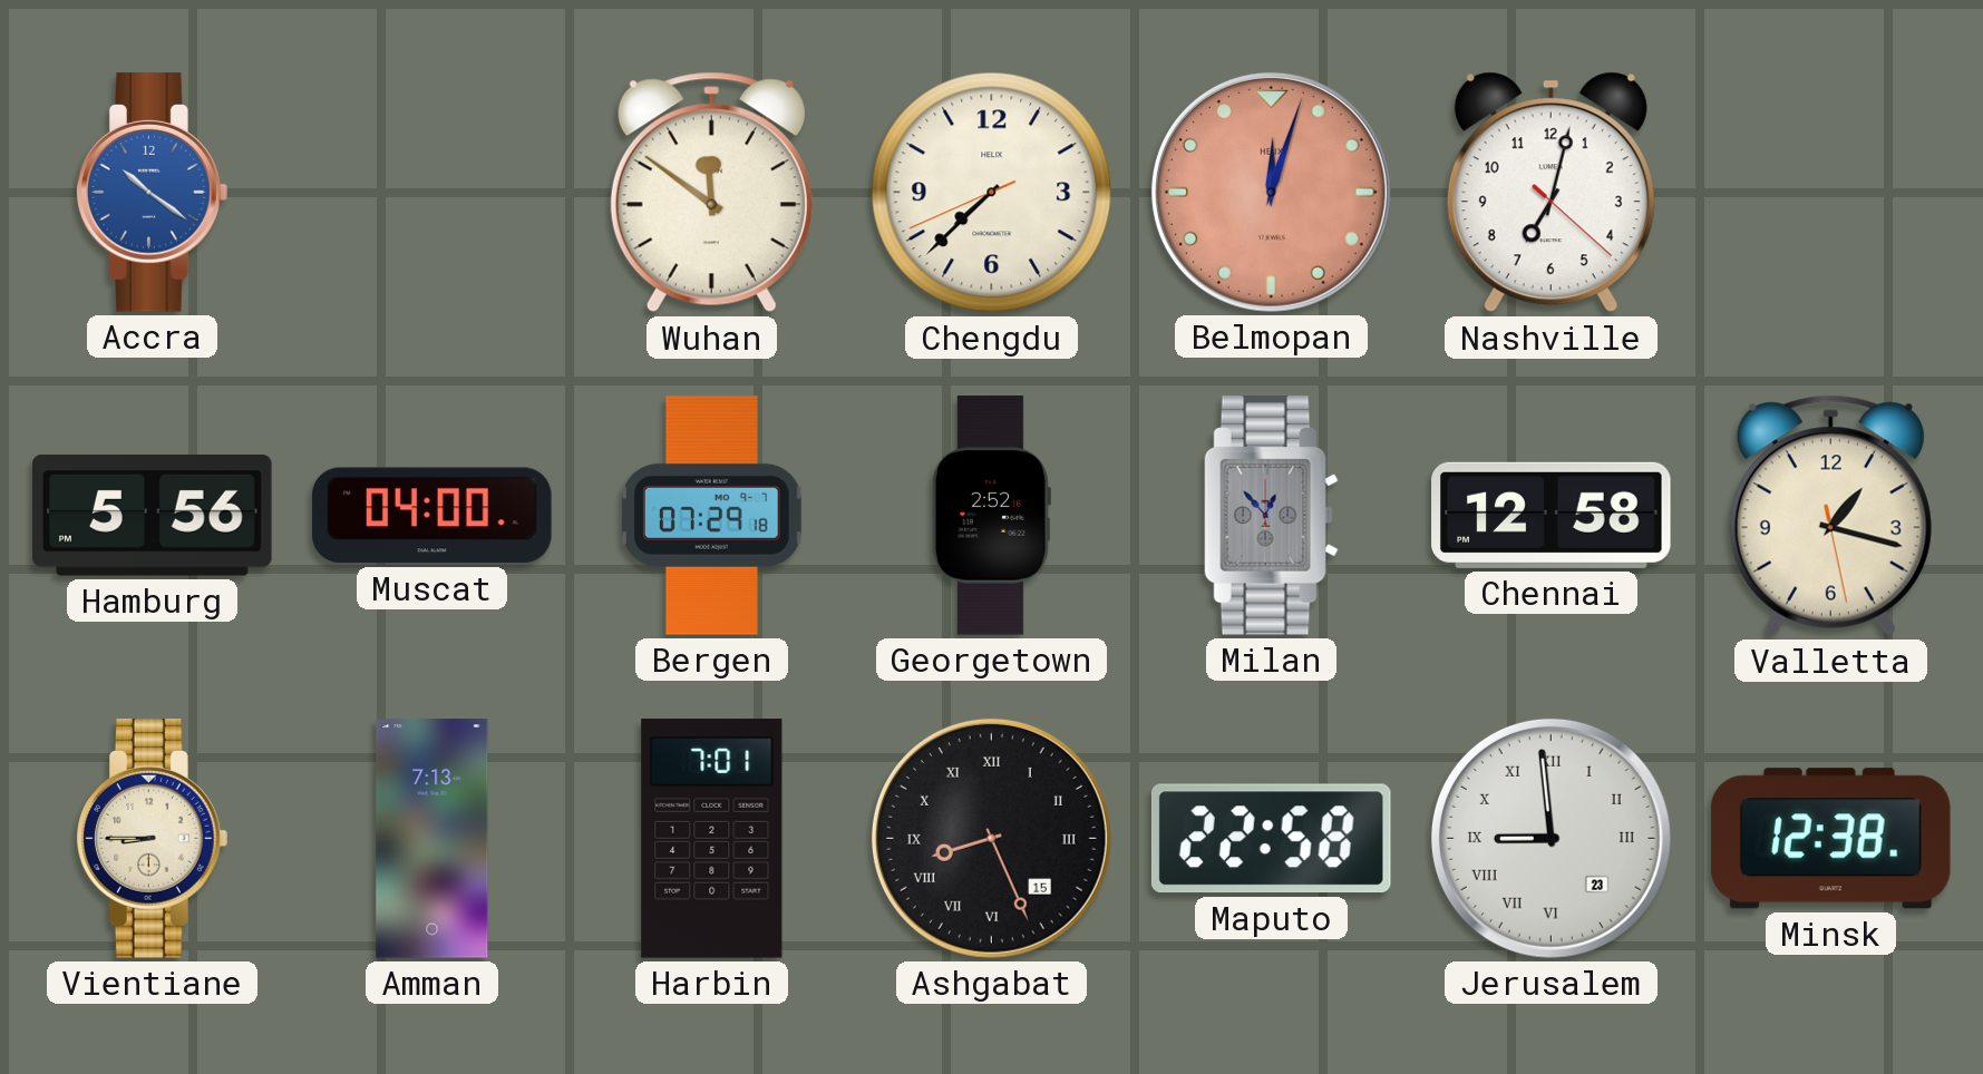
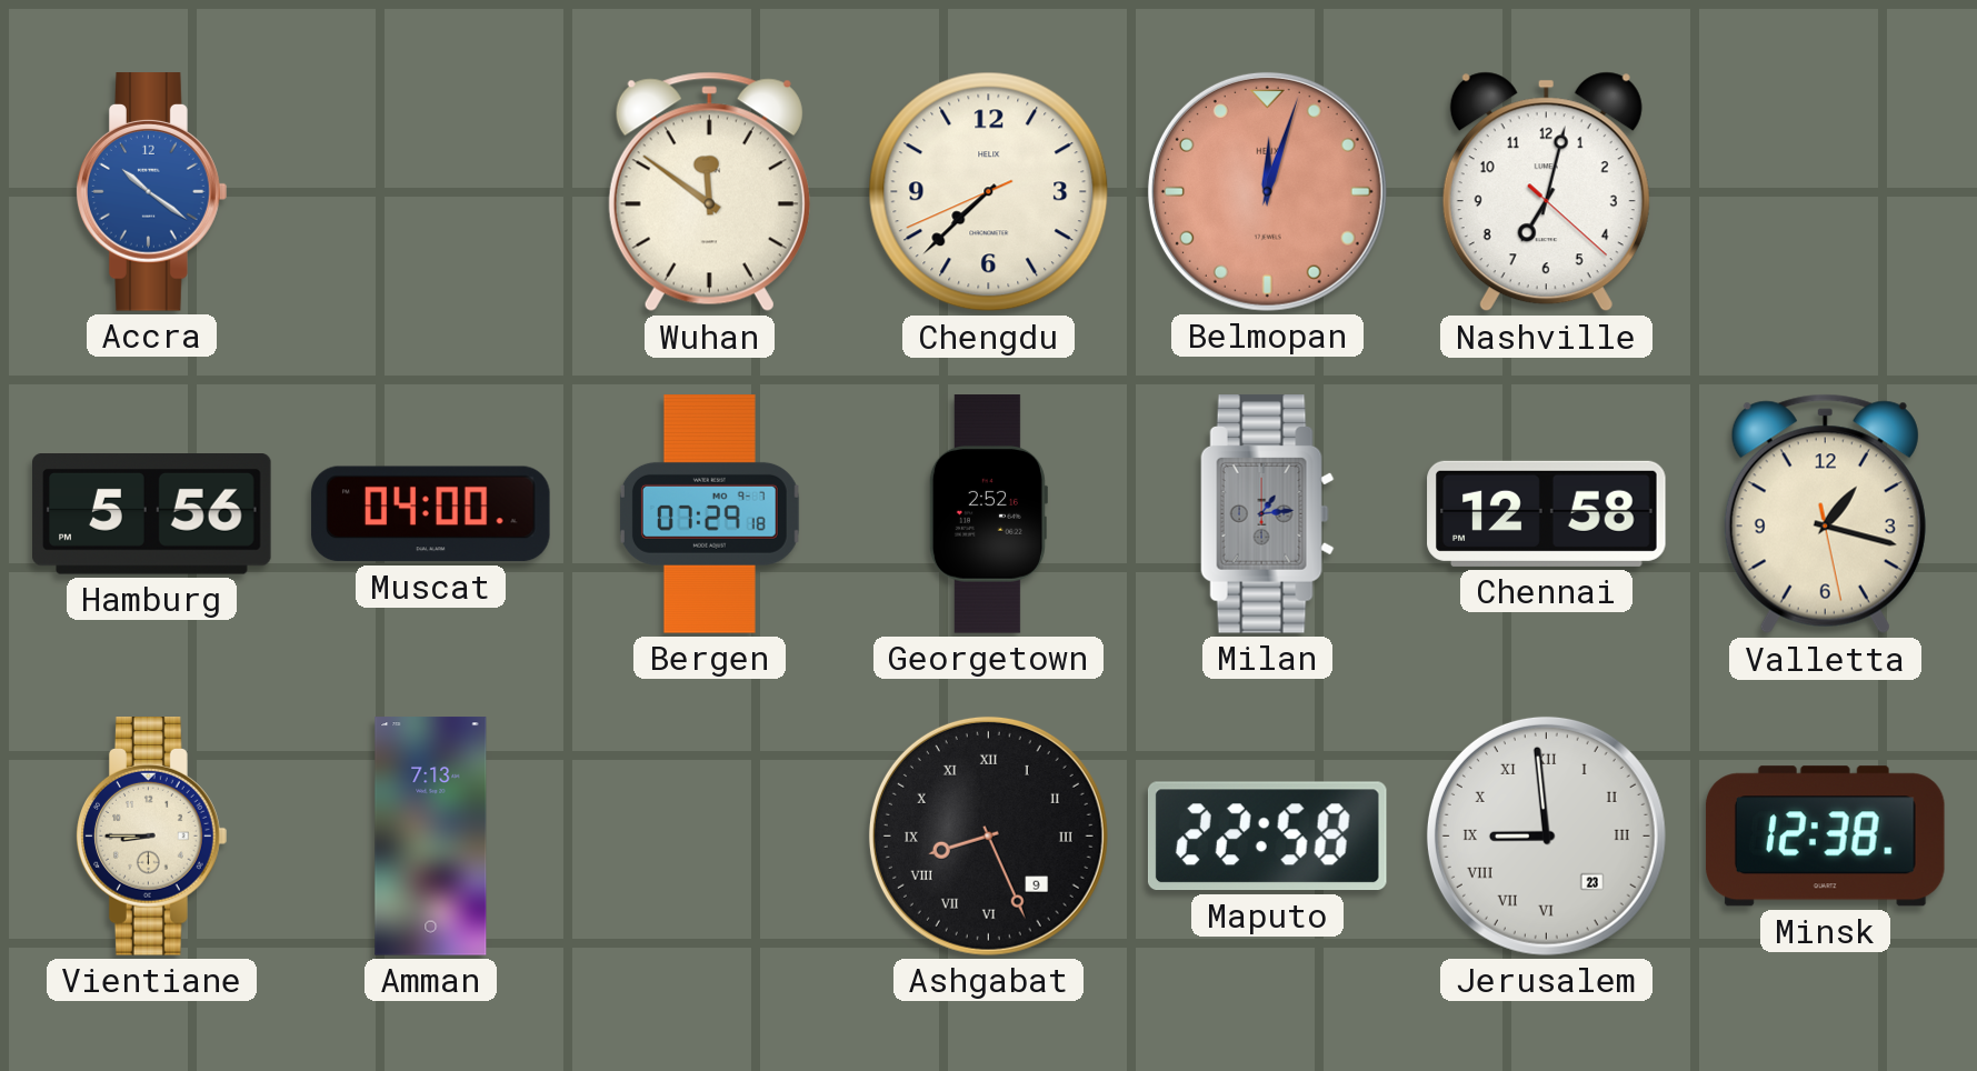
Milan: 12:53 -> 1:14 (1267, 514)
Harbin: 7:01 -> none (712, 839)
Ashgabat date: 15 -> 9 (988, 835)
